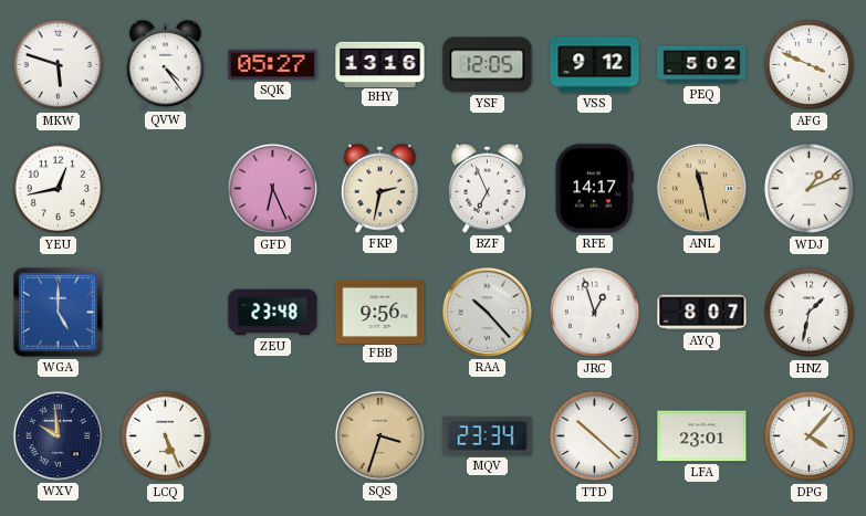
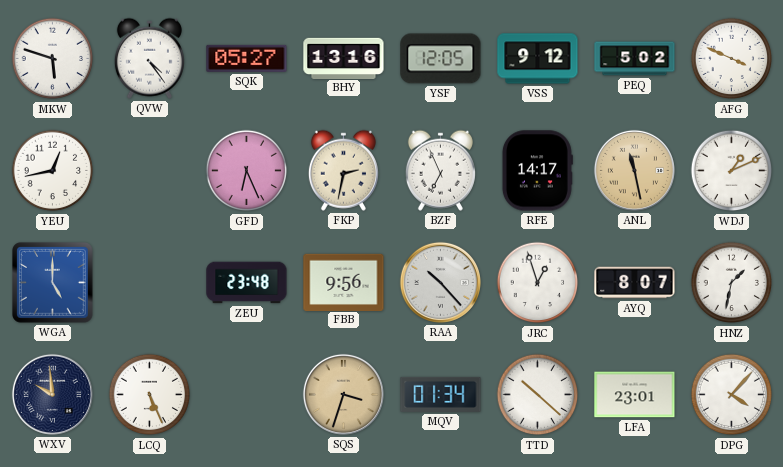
MQV: 23:34 -> 01:34 (441, 394)
